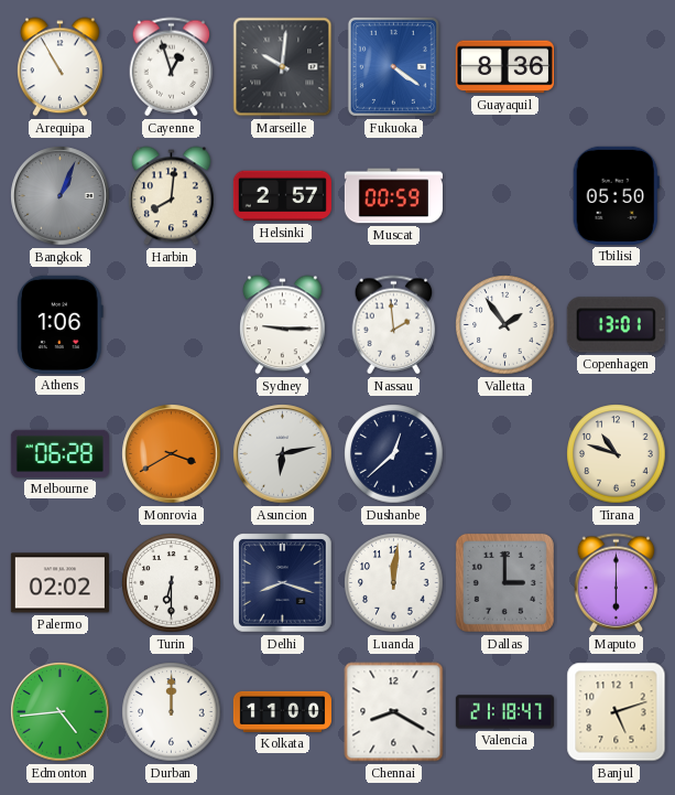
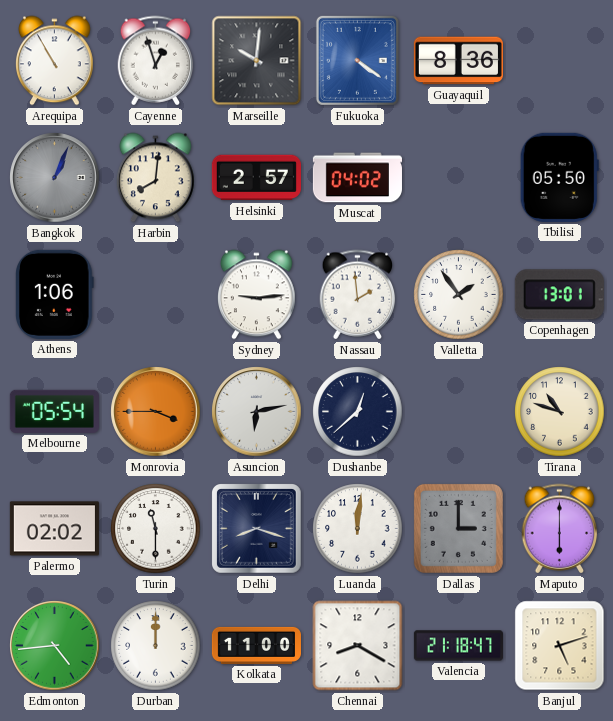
Muscat: 00:59 -> 04:02 (357, 178)
Sydney: 9:15 -> 9:14 (257, 295)
Melbourne: 06:28 -> 05:54 (54, 411)
Monrovia: 3:40 -> 3:45 (156, 412)
Turin: 6:30 -> 11:30 (156, 529)
